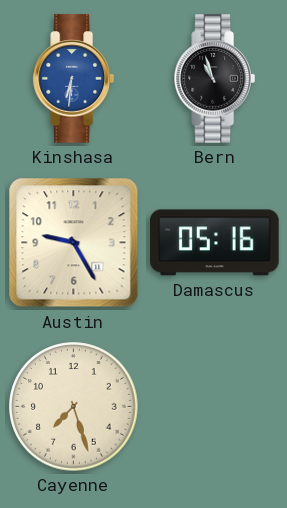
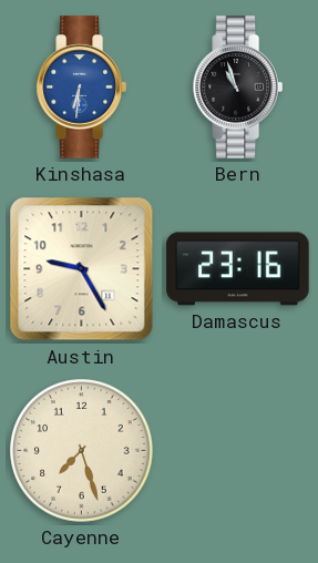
Damascus: 05:16 -> 23:16 (238, 269)
